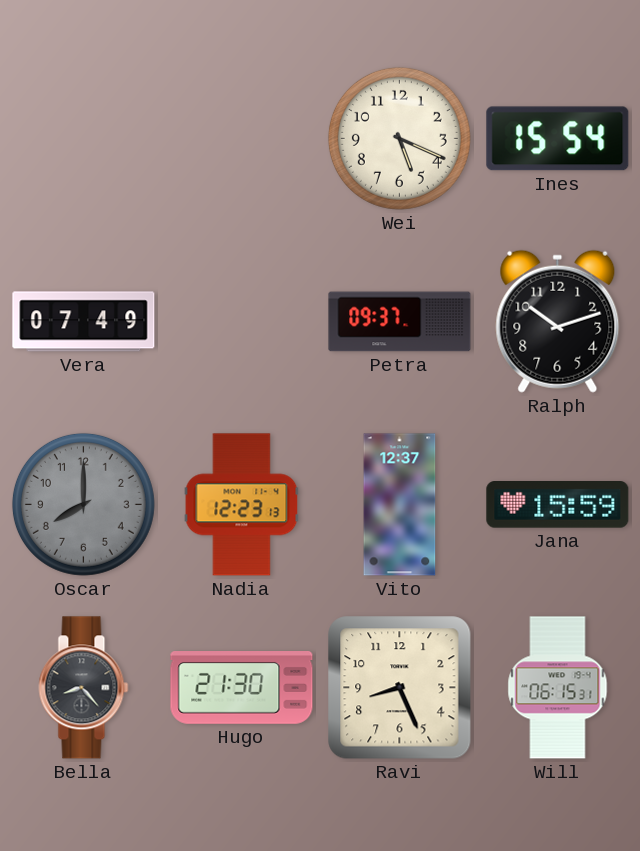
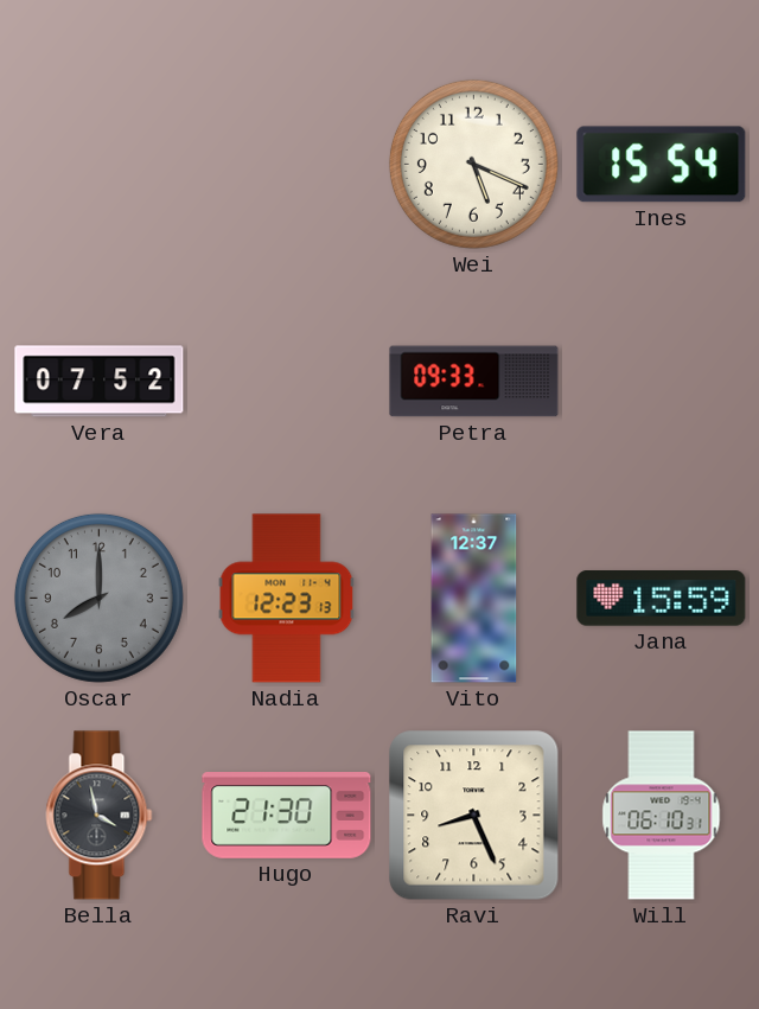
Vera: 07:49 -> 07:52 (100, 382)
Petra: 09:37 -> 09:33 (474, 382)
Ralph: 10:12 -> none (558, 321)
Bella: 8:23 -> 3:58 (100, 816)
Will: 06:15 -> 06:10 (662, 816)
